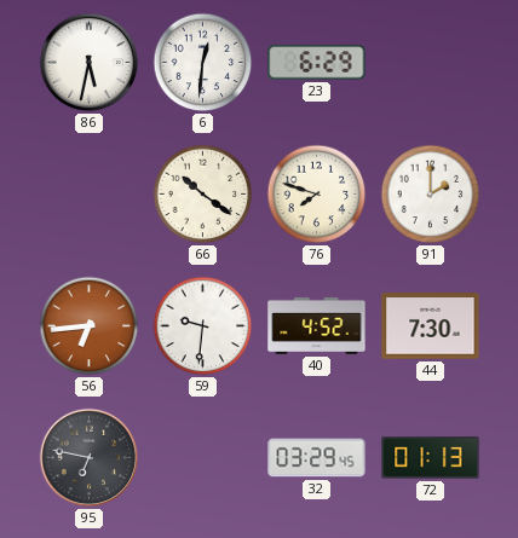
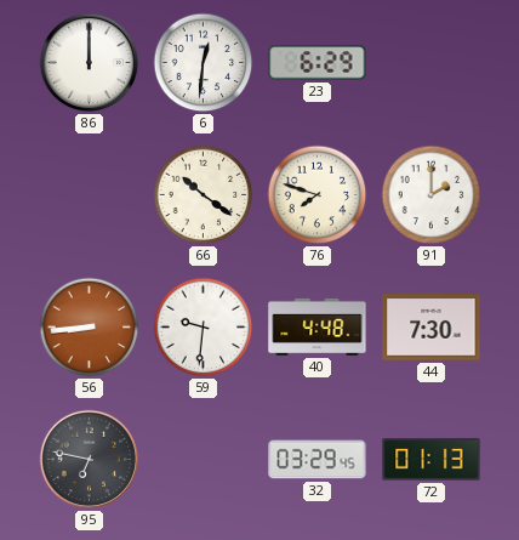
86: 5:32 -> 12:00 (90, 63)
56: 6:44 -> 8:44 (90, 328)
40: 4:52 -> 4:48 (318, 326)
